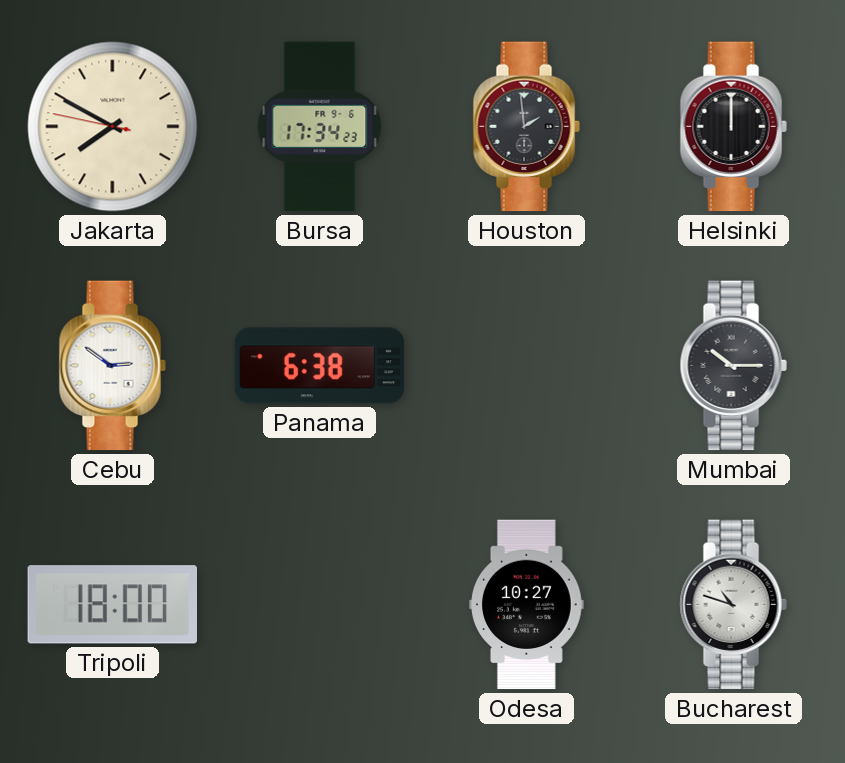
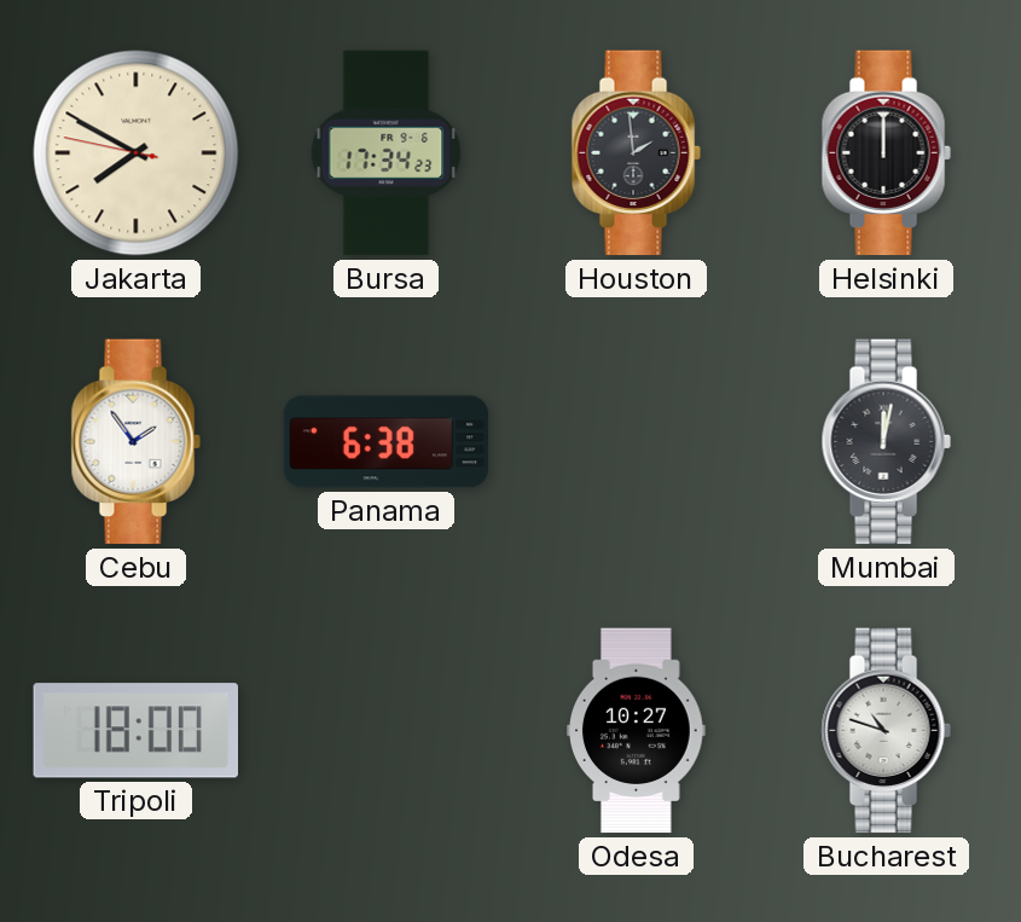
Cebu: 2:51 -> 1:54 (135, 442)
Mumbai: 10:15 -> 12:02 (886, 442)
